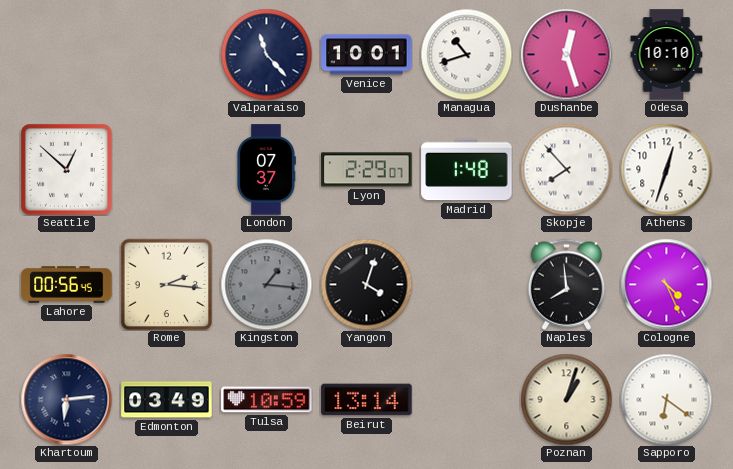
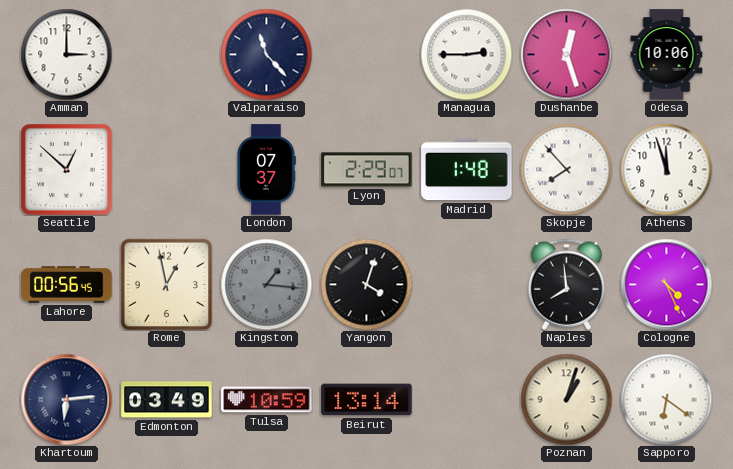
Amman: none -> 3:00 (66, 54)
Venice: 10:01 -> none (367, 55)
Managua: 10:42 -> 2:45 (466, 54)
Odesa: 10:10 -> 10:06 (667, 55)
Athens: 12:33 -> 11:57 (666, 169)
Rome: 2:16 -> 12:58 (166, 284)
